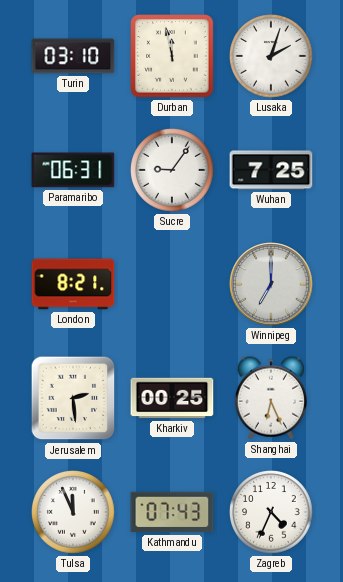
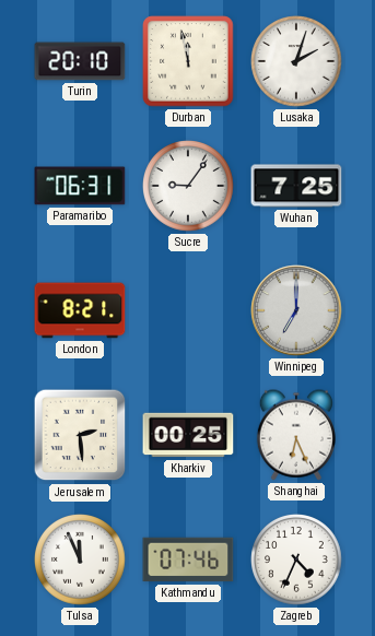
Turin: 03:10 -> 20:10 (80, 61)
Kathmandu: 07:43 -> 07:46 (188, 560)
